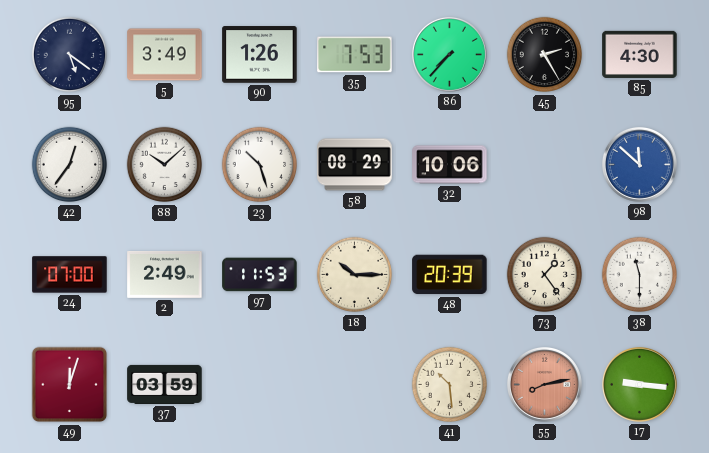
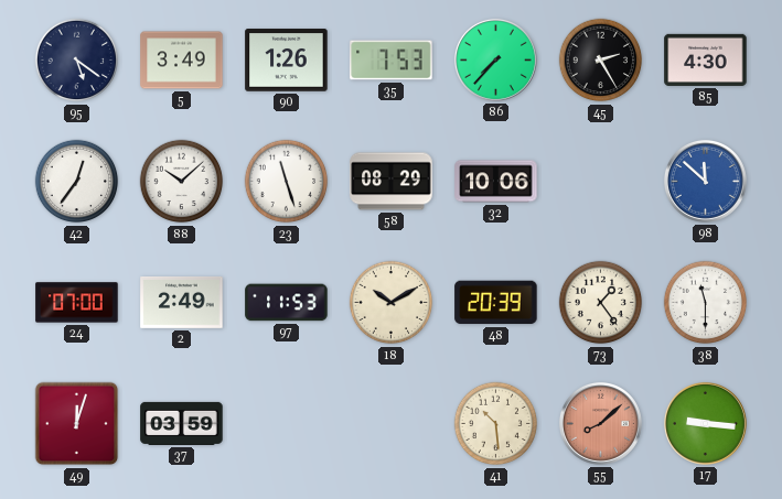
23: 10:27 -> 11:27 (287, 182)
18: 10:15 -> 10:10 (392, 303)
55: 8:13 -> 8:08 (600, 423)
